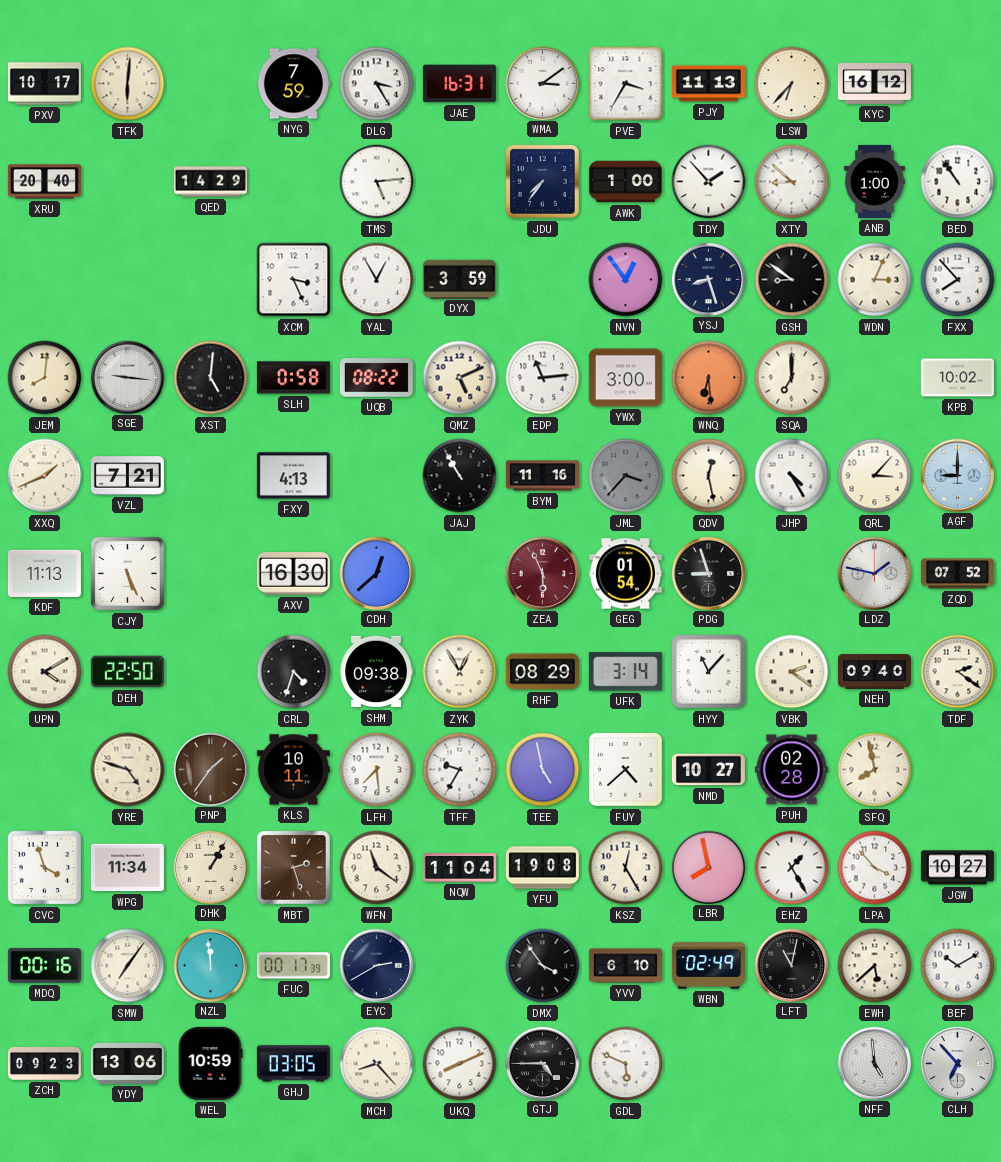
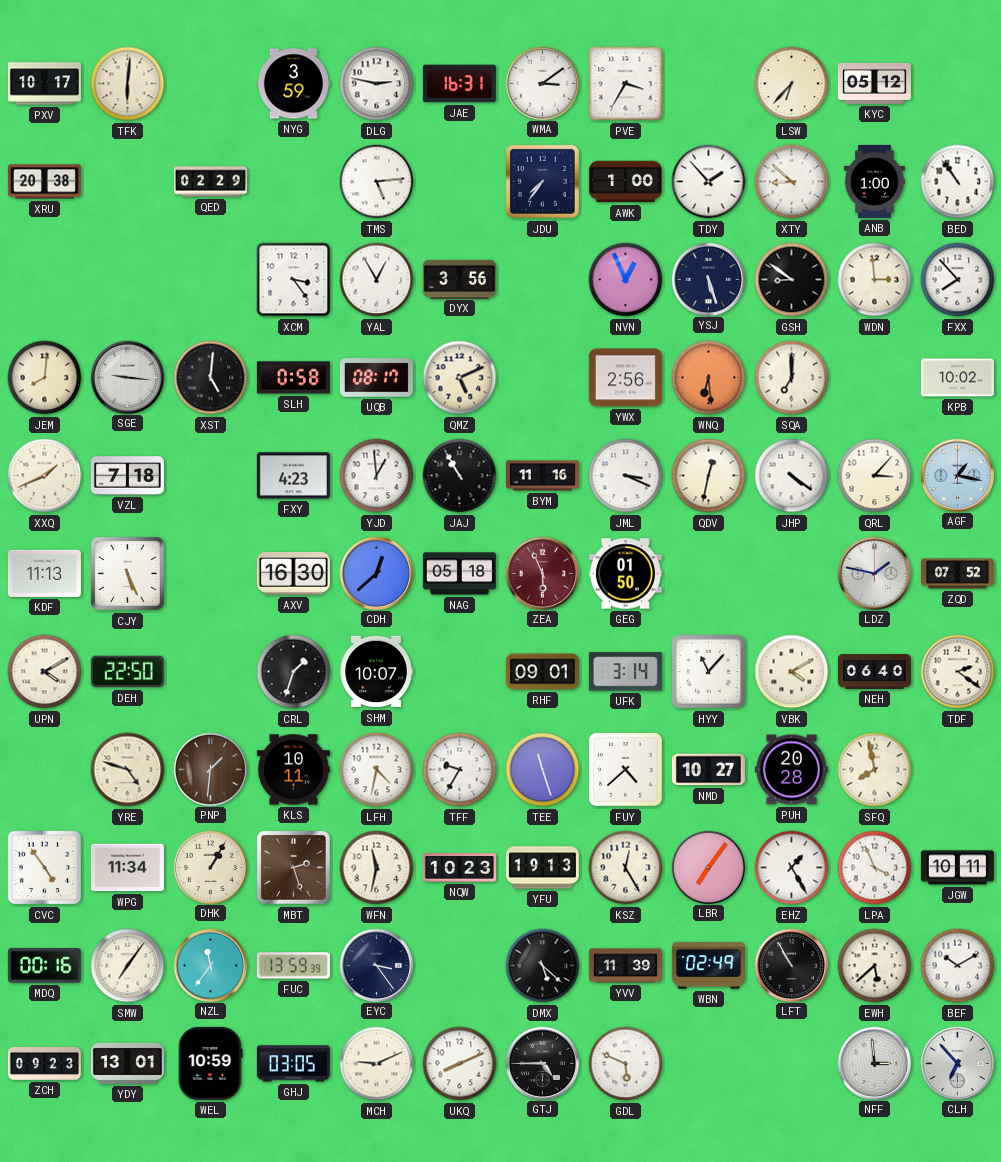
NYG: 7:59 -> 3:59 (293, 84)
DLG: 3:25 -> 2:47 (377, 84)
PJY: 11:13 -> none (708, 84)
KYC: 16:12 -> 05:12 (874, 83)
XRU: 20:40 -> 20:38 (44, 182)
QED: 14:29 -> 02:29 (210, 182)
XCM: 3:26 -> 3:24 (294, 280)
DYX: 3:59 -> 3:56 (459, 279)
NVN: 12:54 -> 12:56 (626, 280)
YSJ: 8:27 -> 5:27 (708, 279)
WDN: 3:04 -> 2:59 (875, 280)
UQB: 08:22 -> 08:17 (376, 378)
EDP: 11:14 -> none (543, 378)
YWX: 3:00 -> 2:56 (625, 378)
VZL: 7:21 -> 7:18 (127, 476)
FXY: 4:13 -> 4:23 (293, 476)
YJD: none -> 12:59 (377, 476)
JML: 3:37 -> 3:19 (626, 476)
JML dial: grey -> white (626, 476)
QDV: 12:28 -> 12:32 (709, 476)
JHP: 4:25 -> 4:21 (792, 476)
AGF: 9:00 -> 1:17 (957, 475)
NAG: none -> 05:18 (459, 574)
GEG: 01:54 -> 01:50 (625, 574)
PDG: 8:57 -> none (708, 573)
CRL: 4:33 -> 1:33 (294, 672)
SHM: 09:38 -> 10:07 (376, 672)
ZYK: 12:55 -> none (460, 672)
RHF: 08:29 -> 09:01 (542, 672)
VBK: 2:21 -> 4:10 (792, 672)
NEH: 09:40 -> 06:40 (874, 672)
PNP: 1:36 -> 1:31 (210, 769)
LFH: 7:29 -> 4:32 (377, 770)
TEE: 4:58 -> 11:27 (543, 770)
PUH: 02:28 -> 20:28 (791, 770)
CVC: 3:57 -> 4:54 (45, 868)
WFN: 11:21 -> 11:32 (377, 868)
NQW: 11:04 -> 10:23 (459, 868)
YFU: 19:08 -> 19:13 (542, 868)
LBR: 7:58 -> 7:06 (708, 867)
LPA: 3:53 -> 3:56 (875, 868)
JGW: 10:27 -> 10:11 (957, 868)
NZL: 11:59 -> 11:36 (210, 965)
FUC: 00:17 -> 13:59 (293, 966)
EYC: 2:40 -> 3:24 (376, 965)
DMX: 3:54 -> 5:22 (543, 966)
YVV: 6:10 -> 11:39 (625, 966)
LFT: 11:02 -> 10:55 (791, 965)
YDY: 13:06 -> 13:01 (127, 1063)
MCH: 8:23 -> 9:11 (377, 1064)
NFF: 4:59 -> 2:59 (874, 1063)
